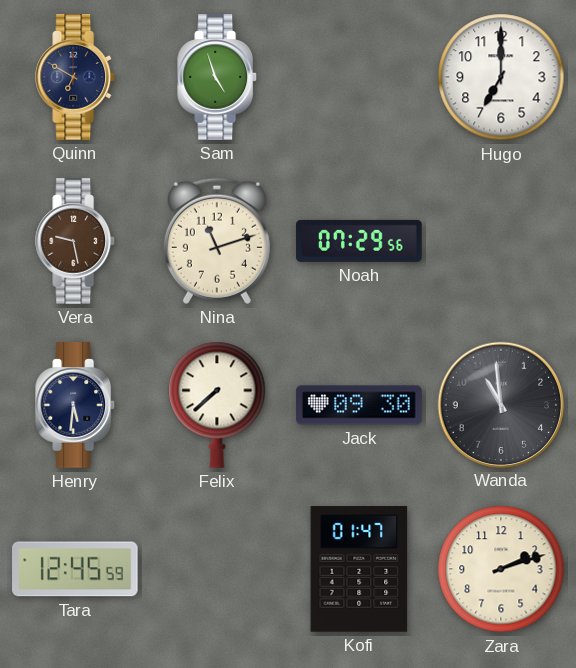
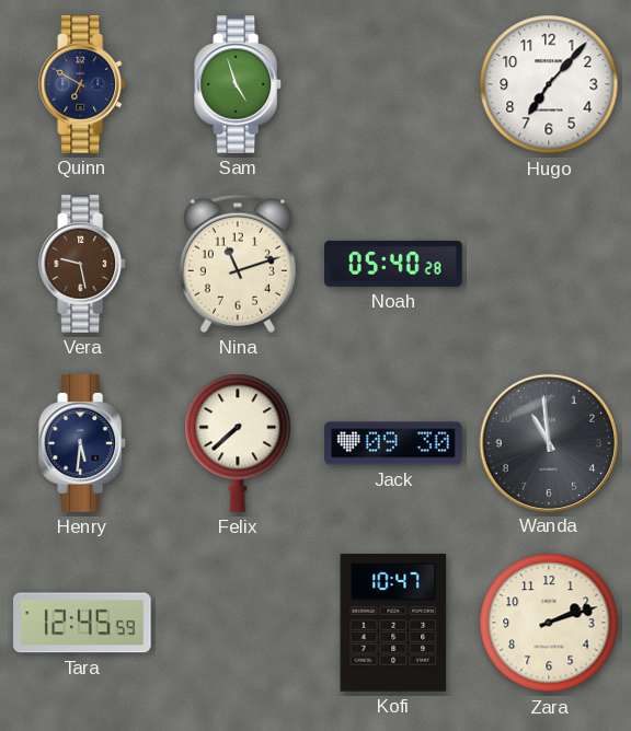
Hugo: 7:00 -> 7:07 (549, 84)
Noah: 07:29 -> 05:40 (393, 264)
Kofi: 01:47 -> 10:47 (393, 623)
